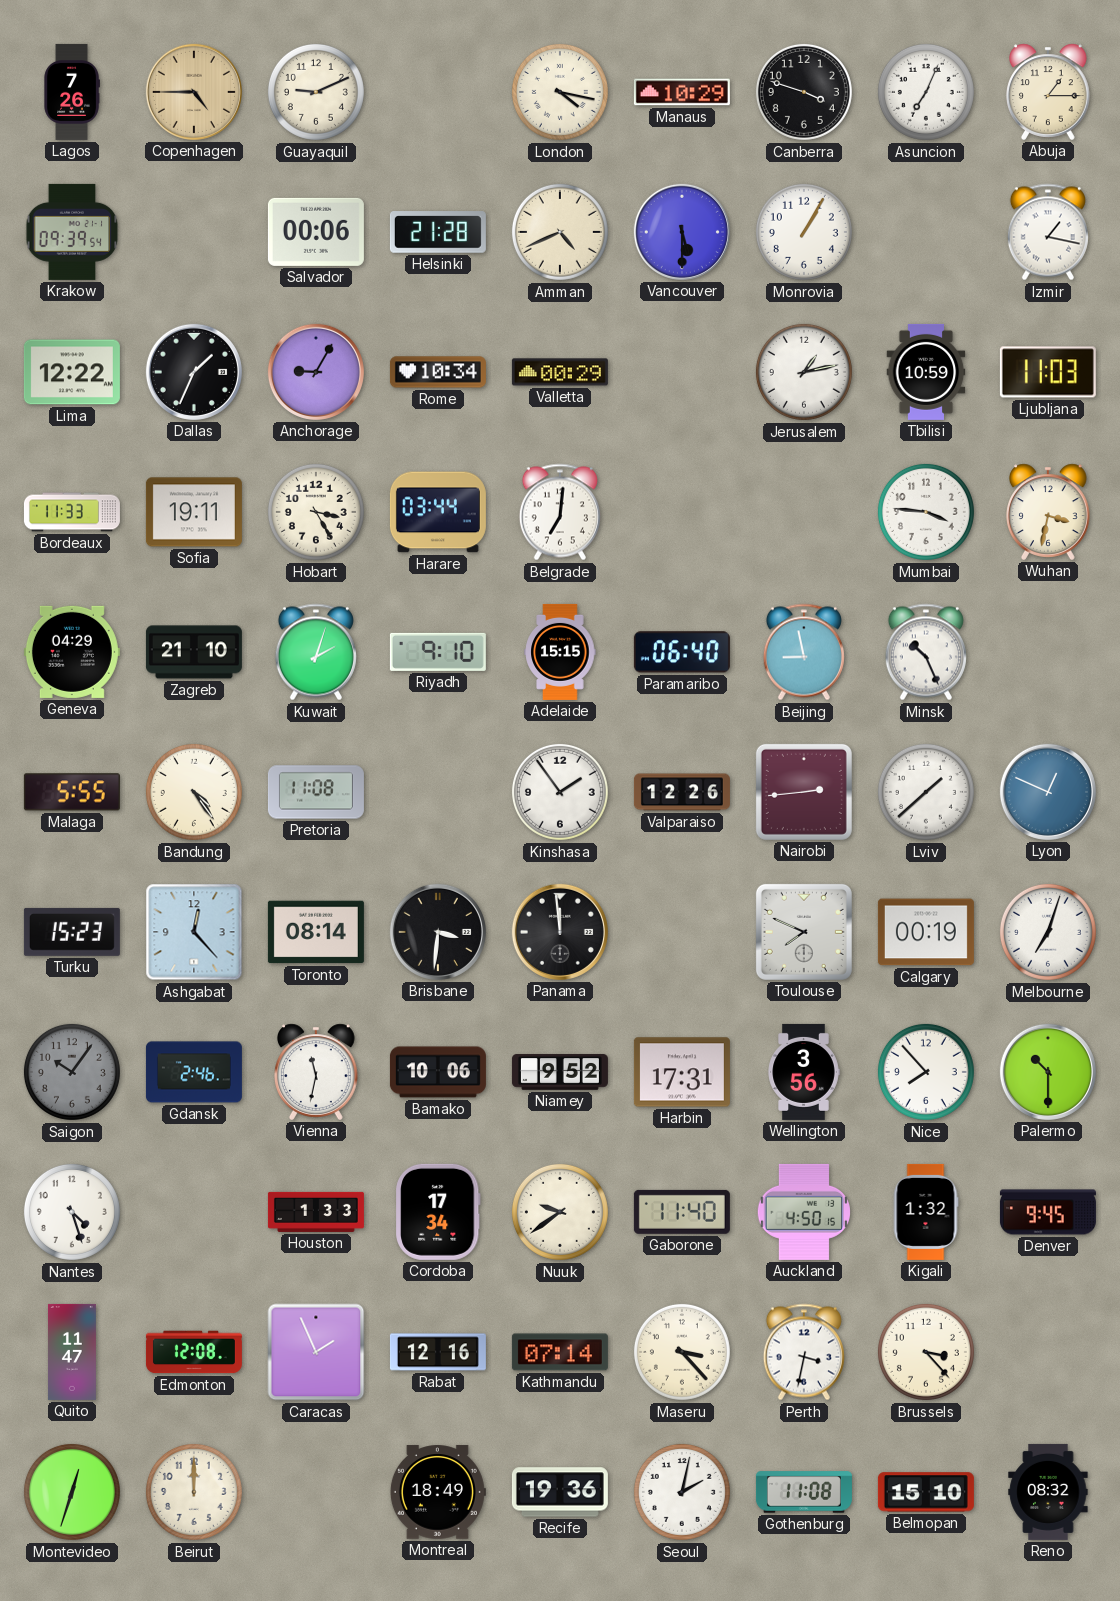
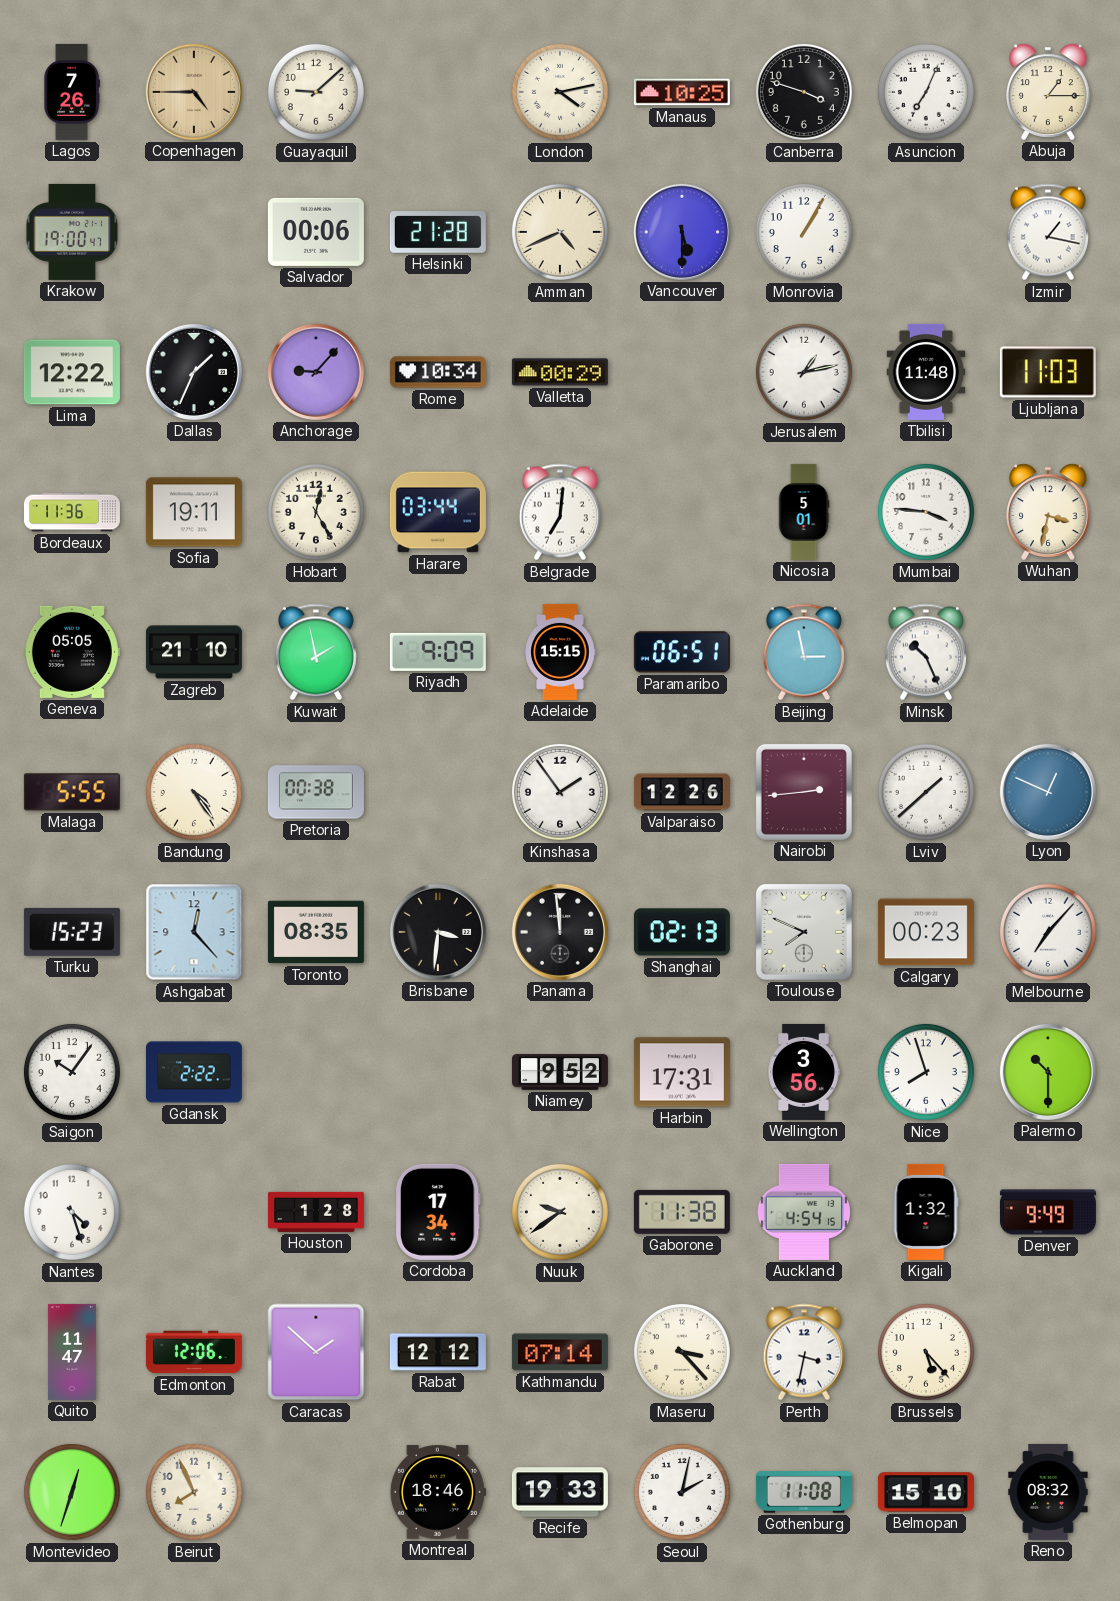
Guayaquil: 9:11 -> 9:08 (316, 92)
London: 4:17 -> 4:13 (560, 92)
Manaus: 10:29 -> 10:25 (682, 92)
Krakow: 09:39 -> 19:00 (72, 232)
Anchorage: 9:05 -> 9:07 (316, 372)
Tbilisi: 10:59 -> 11:48 (926, 372)
Bordeaux: 11:33 -> 11:36 (72, 512)
Hobart: 3:25 -> 12:25 (316, 512)
Nicosia: none -> 5:01 (804, 512)
Geneva: 04:29 -> 05:05 (72, 652)
Kuwait: 2:03 -> 1:58 (316, 652)
Riyadh: 9:10 -> 9:09 (438, 652)
Paramaribo: 06:40 -> 06:51 (682, 652)
Beijing: 8:58 -> 2:58 (804, 652)
Pretoria: 11:08 -> 00:38 (316, 792)
Toronto: 08:14 -> 08:35 (316, 932)
Shanghai: none -> 02:13 (682, 932)
Calgary: 00:19 -> 00:23 (926, 932)
Melbourne: 7:03 -> 7:07 (1048, 932)
Saigon dial: grey -> white (72, 1072)
Gdansk: 2:46 -> 2:22 (194, 1072)
Vienna: 11:32 -> none (317, 1072)
Bamako: 10:06 -> none (438, 1072)
Nice: 7:53 -> 7:57 (926, 1072)
Houston: 1:33 -> 1:28 (316, 1212)
Gaborone: 11:40 -> 11:38 (682, 1212)
Auckland: 4:50 -> 4:54 (804, 1212)
Denver: 9:45 -> 9:49 (1048, 1212)
Edmonton: 12:08 -> 12:06 (194, 1352)
Caracas: 1:56 -> 1:52 (316, 1352)
Rabat: 12:16 -> 12:12 (438, 1352)
Brussels: 3:23 -> 5:23 (926, 1352)
Beirut: 12:00 -> 7:56 (194, 1492)
Montreal: 18:49 -> 18:46 (438, 1492)
Recife: 19:36 -> 19:33 (560, 1492)
